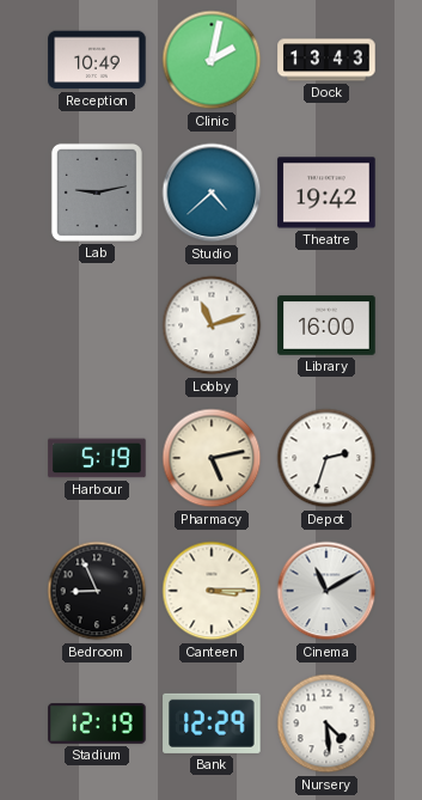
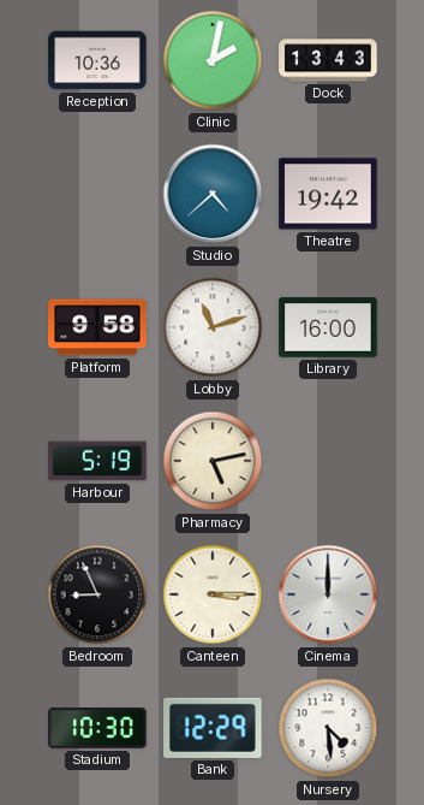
Reception: 10:49 -> 10:36 (97, 60)
Lab: 9:13 -> none (97, 193)
Platform: none -> 9:58 (97, 327)
Depot: 2:33 -> none (326, 458)
Cinema: 11:10 -> 12:00 (328, 594)
Stadium: 12:19 -> 10:30 (97, 728)
